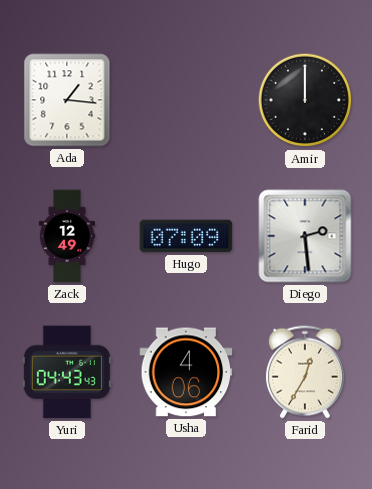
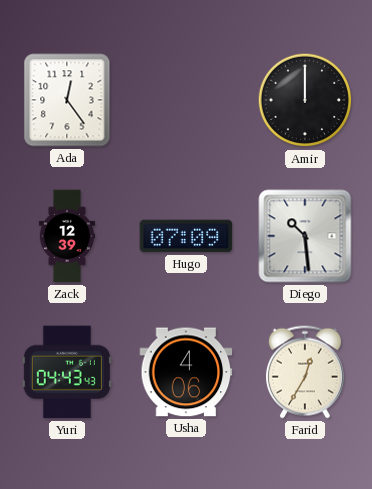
Ada: 1:16 -> 12:24 (67, 100)
Zack: 12:49 -> 12:39 (66, 236)
Diego: 2:29 -> 10:29 (305, 236)
